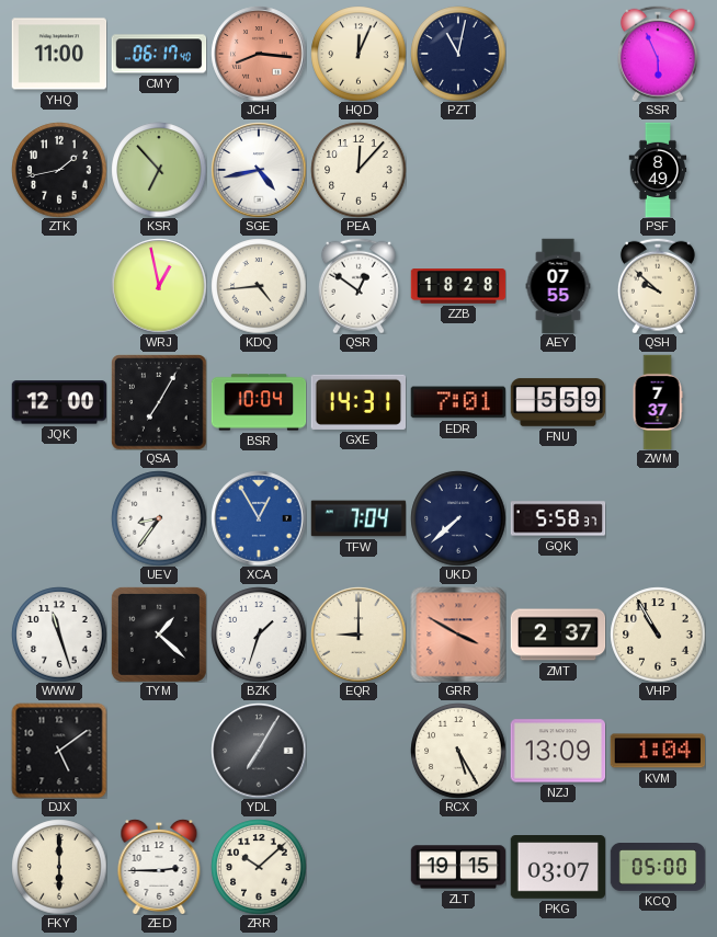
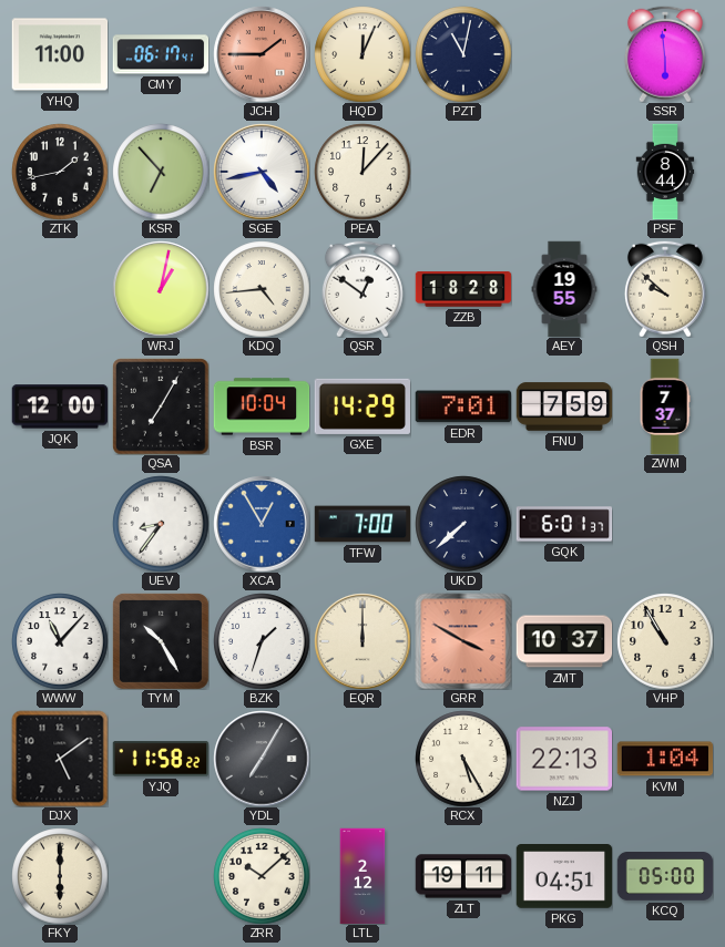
CMY: 06:17:40 -> 06:17:41 (161, 54)
JCH: 8:16 -> 1:45 (262, 54)
SSR: 5:56 -> 5:59 (665, 54)
PSF: 8:49 -> 8:44 (665, 172)
WRJ: 12:58 -> 1:02 (161, 289)
AEY: 07:55 -> 19:55 (564, 289)
GXE: 14:31 -> 14:29 (361, 406)
FNU: 5:59 -> 7:59 (564, 406)
TFW: 7:04 -> 7:00 (362, 524)
GQK: 5:58 -> 6:01 (564, 524)
WWW: 11:27 -> 11:07 (60, 641)
TYM: 1:22 -> 10:25 (161, 641)
EQR: 9:00 -> 12:00 (362, 641)
ZMT: 2:37 -> 10:37 (564, 641)
YJQ: none -> 11:58 (161, 759)
NZJ: 13:09 -> 22:13 (564, 759)
ZED: 2:45 -> none (159, 867)
LTL: none -> 2:12 (362, 876)
ZLT: 19:15 -> 19:11 (463, 876)
PKG: 03:07 -> 04:51 (564, 877)
